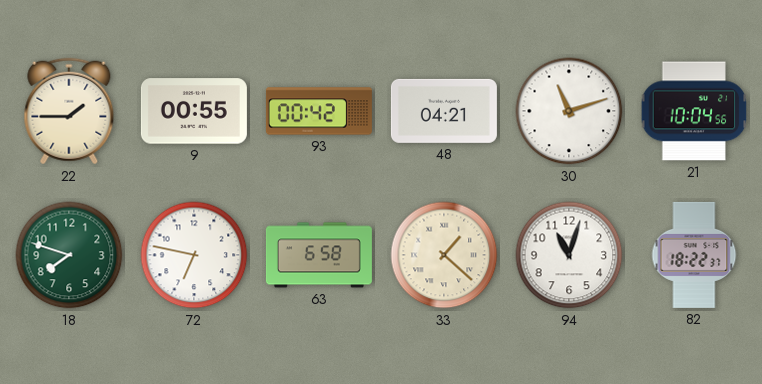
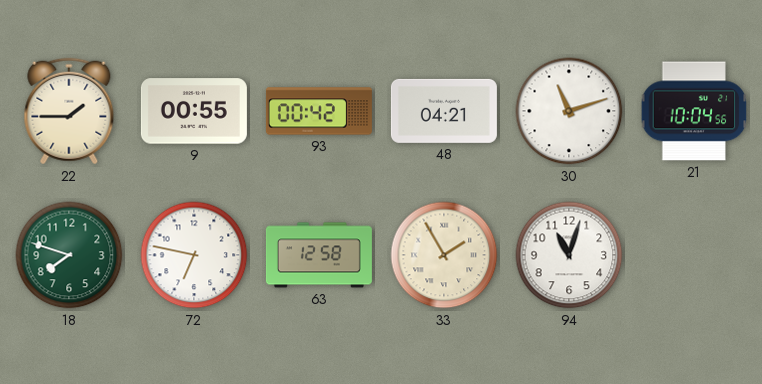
63: 6:58 -> 12:58 (319, 255)
33: 1:22 -> 1:55 (444, 255)
82: 18:22 -> none (694, 255)
